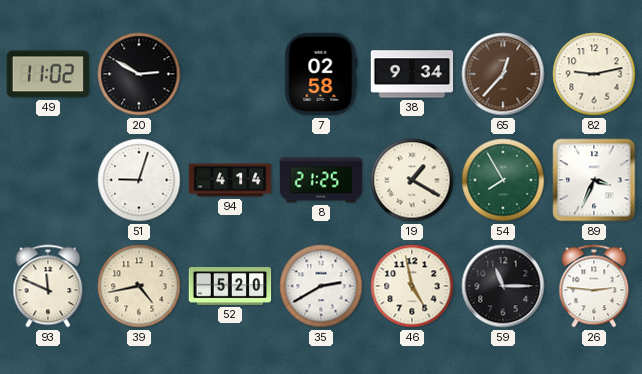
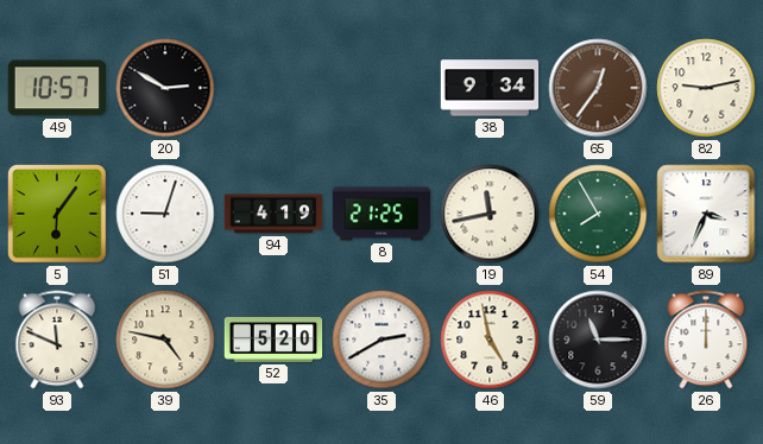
49: 11:02 -> 10:57 (56, 88)
7: 02:58 -> none (321, 74)
65: 12:37 -> 12:36 (598, 88)
5: none -> 6:06 (58, 215)
94: 4:14 -> 4:19 (273, 214)
19: 1:20 -> 11:43 (490, 214)
39: 4:43 -> 4:47 (165, 340)
26: 2:46 -> 12:00 (706, 340)
